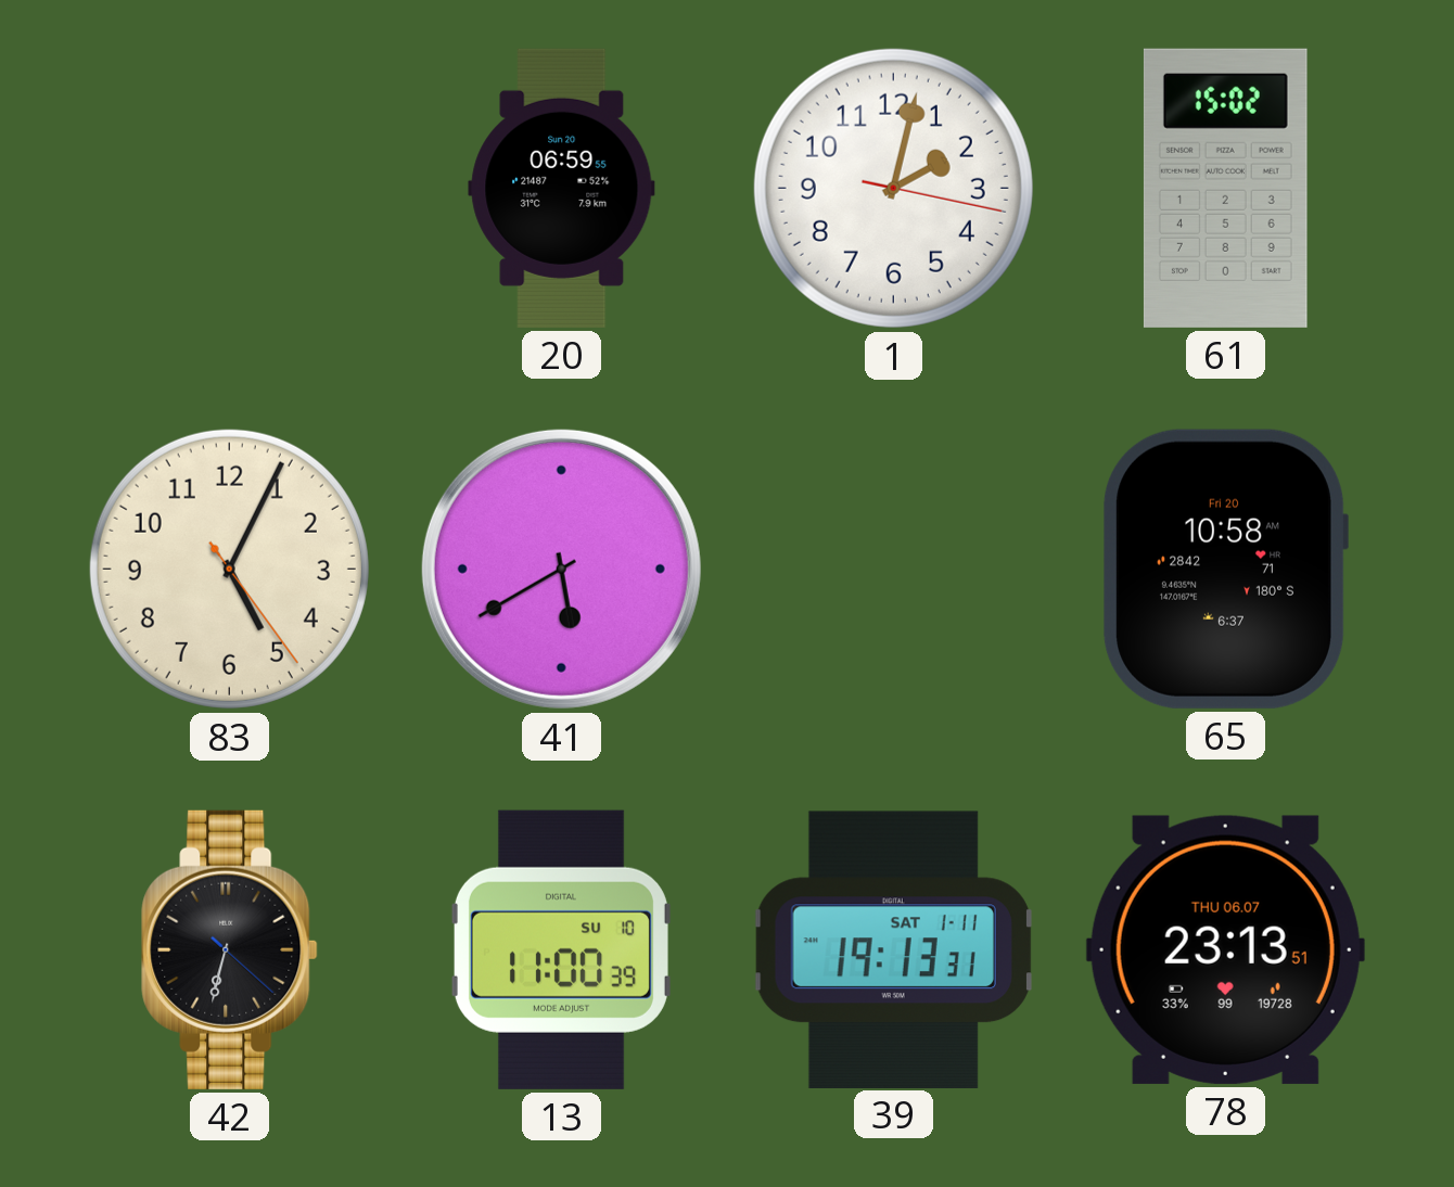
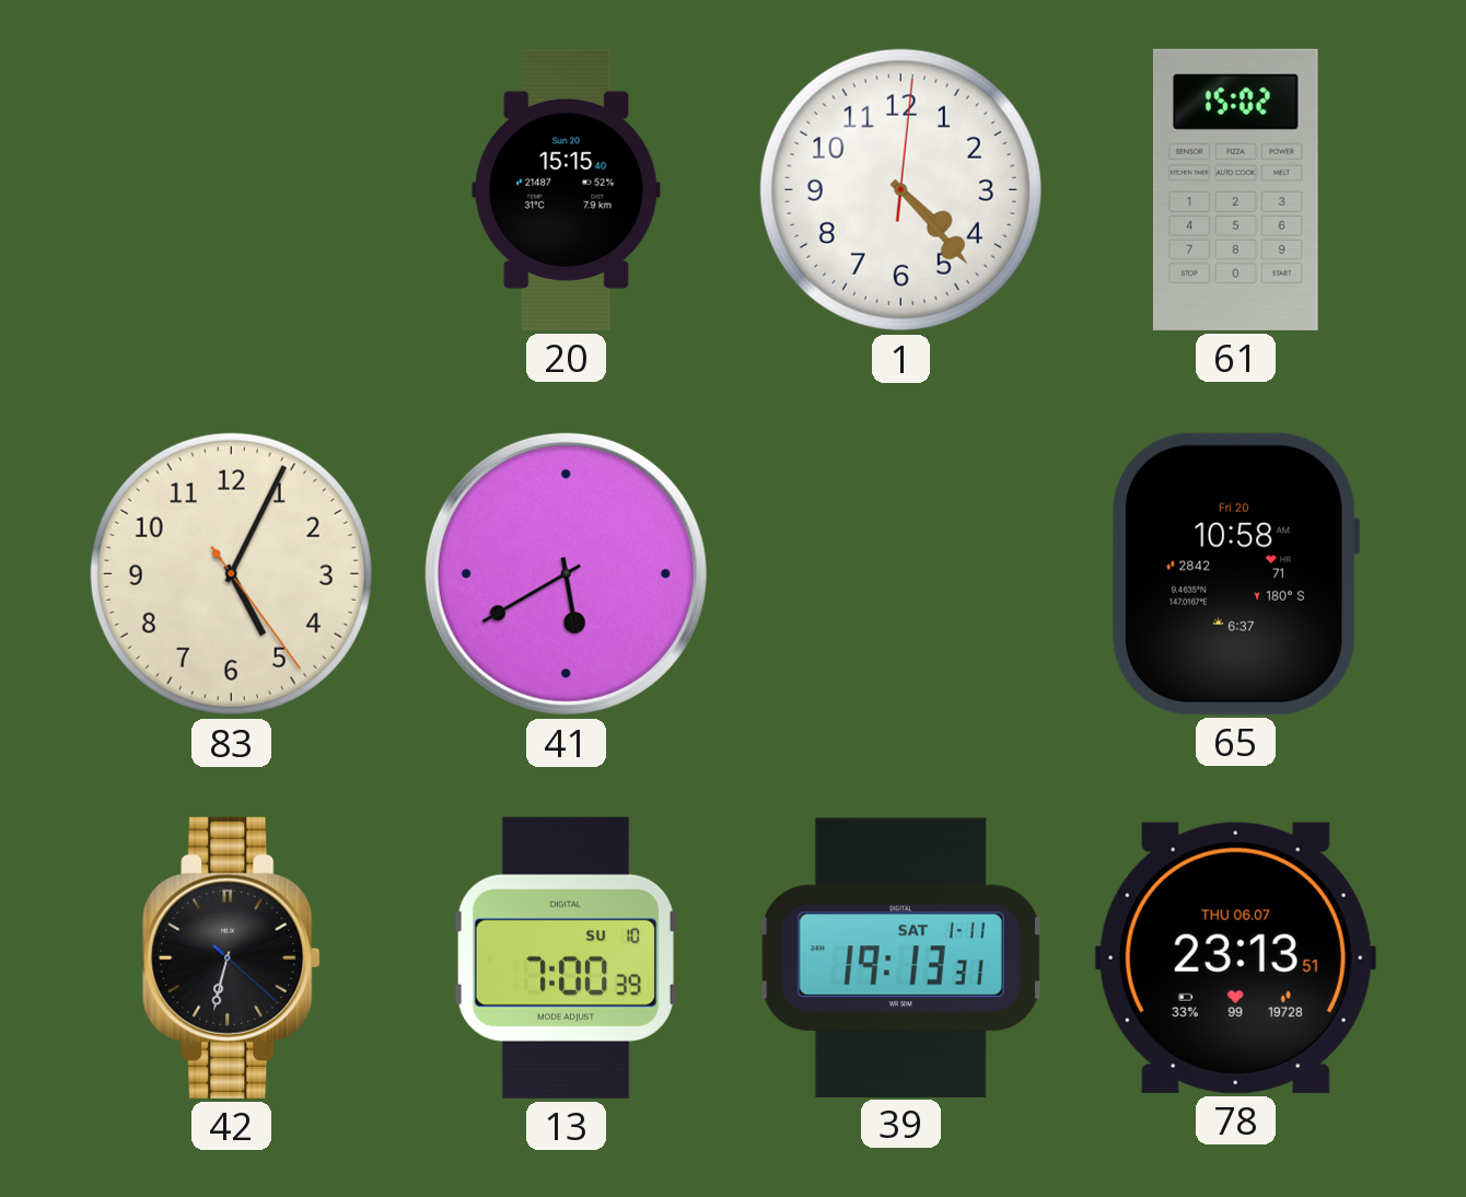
20: 06:59 -> 15:15 (567, 189)
1: 2:02 -> 4:23 (900, 189)
13: 11:00 -> 7:00 (566, 957)
